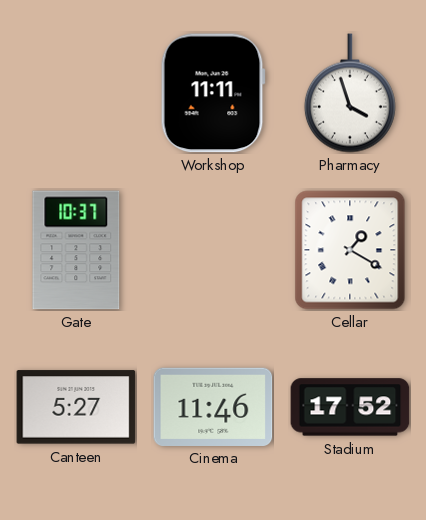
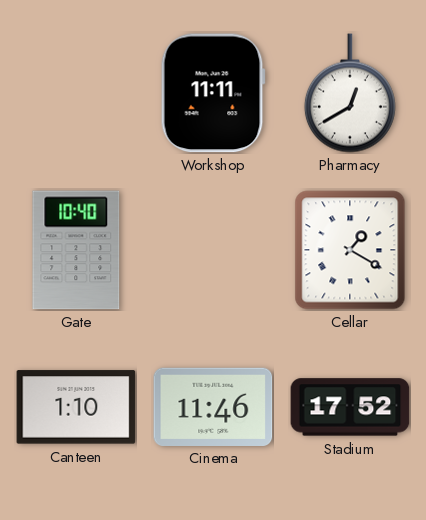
Pharmacy: 3:57 -> 12:40 (350, 93)
Gate: 10:37 -> 10:40 (76, 250)
Canteen: 5:27 -> 1:10 (76, 407)
